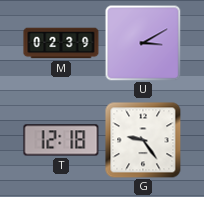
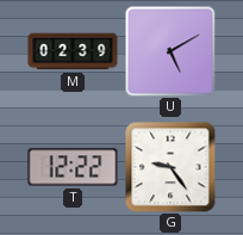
U: 3:10 -> 5:10 (170, 51)
T: 12:18 -> 12:22 (73, 167)
